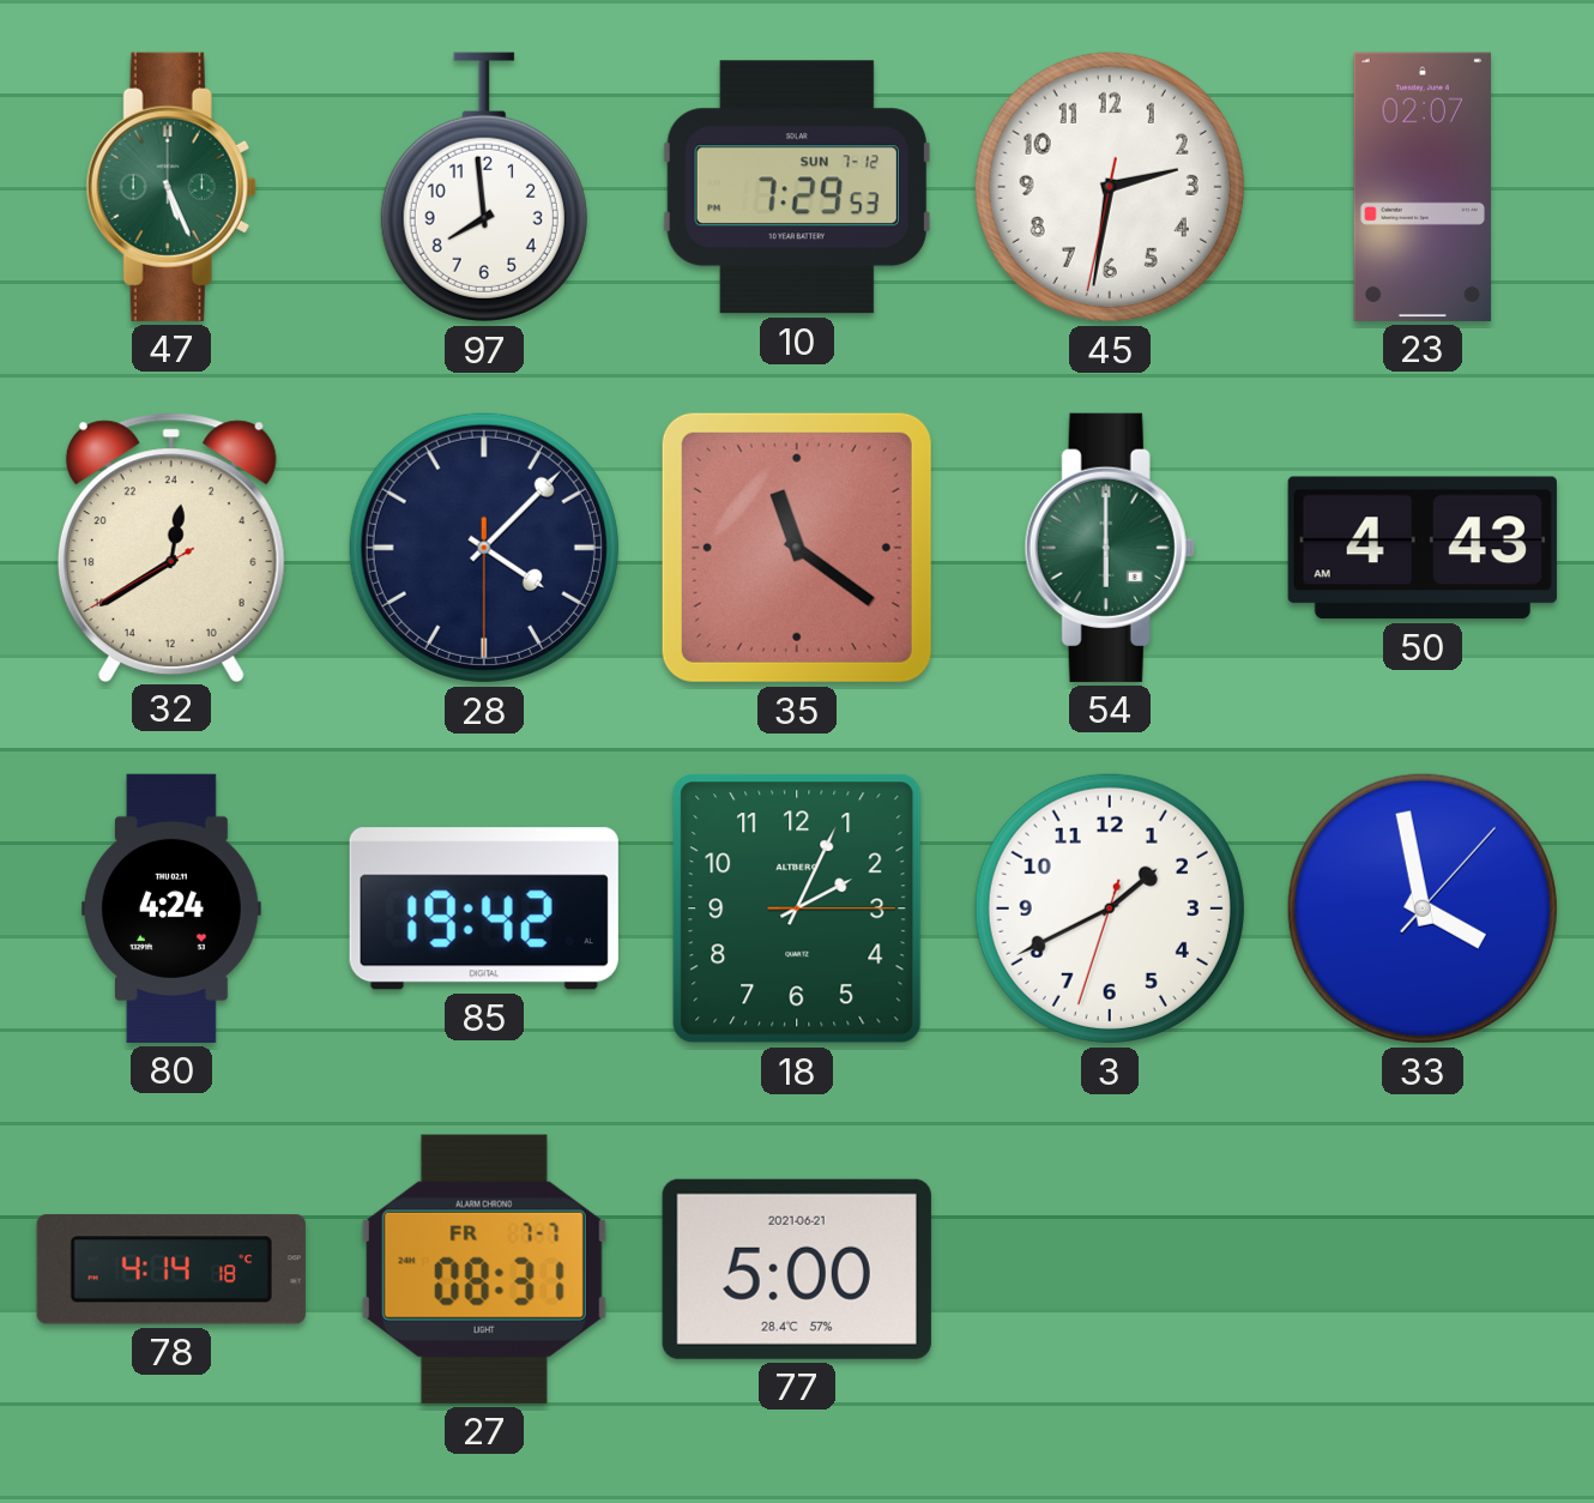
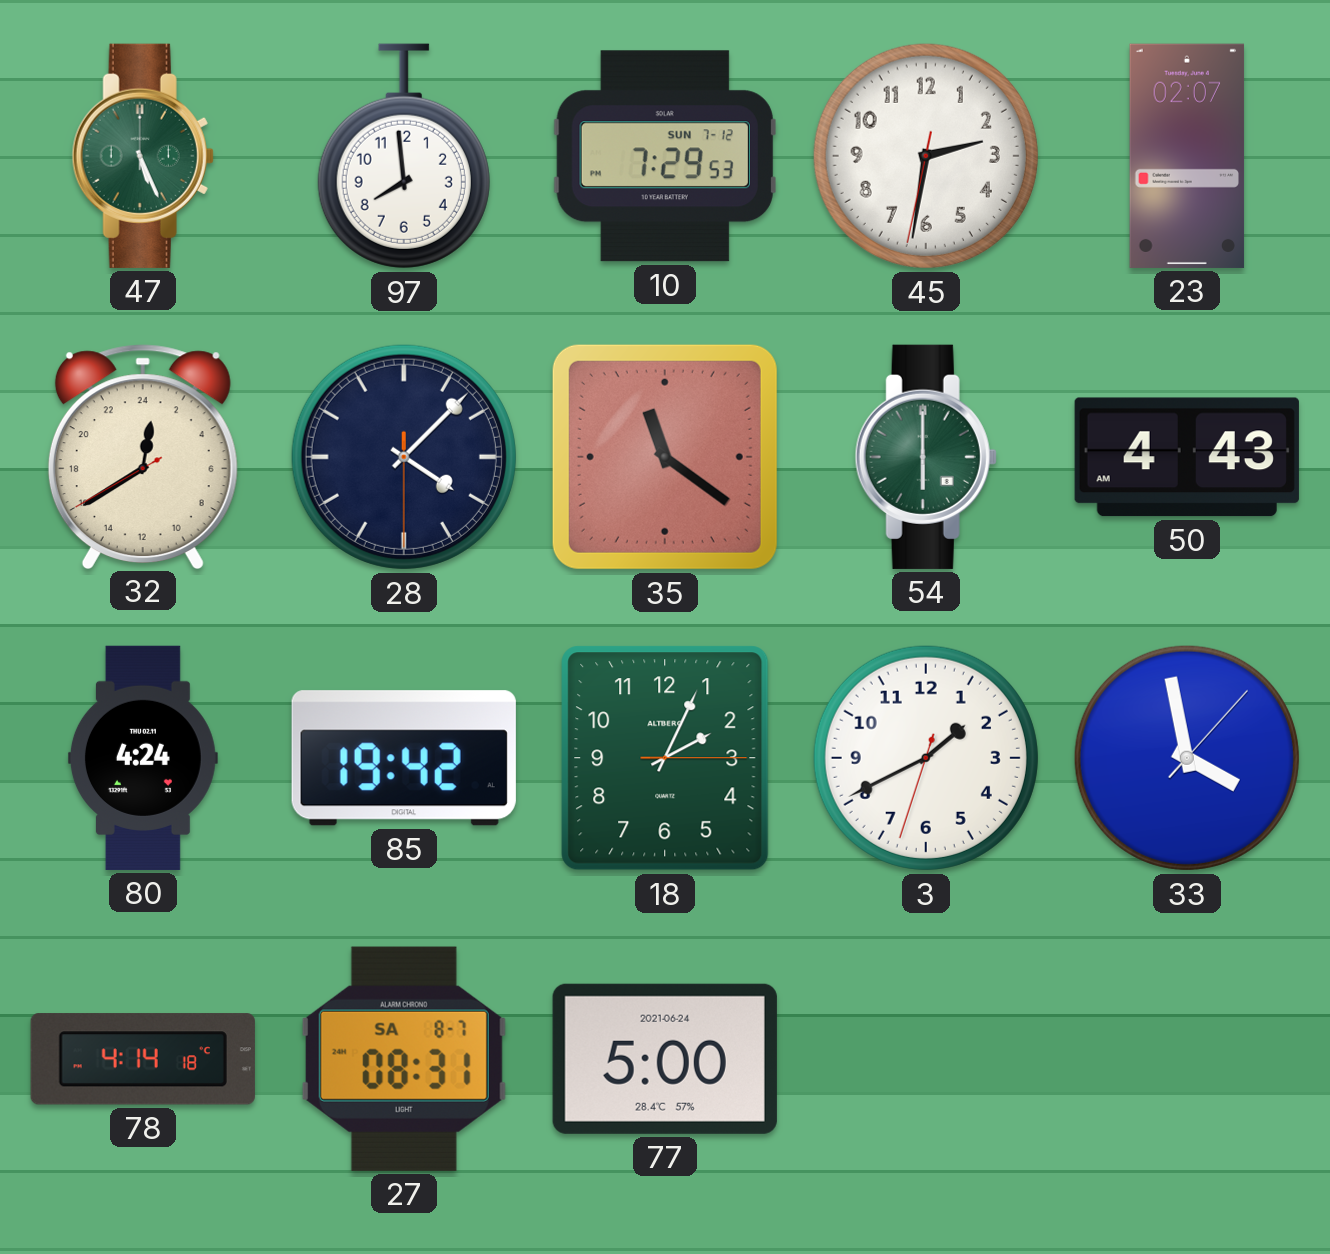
27 date: FR 7-7 -> SA 8-7 (404, 1059)
77 date: 2021-06-21 -> 2021-06-24 (665, 1059)
